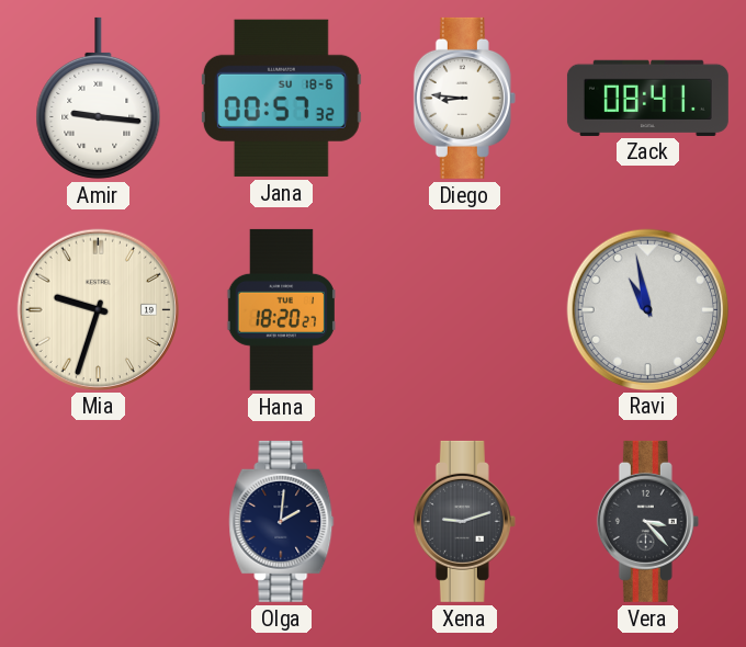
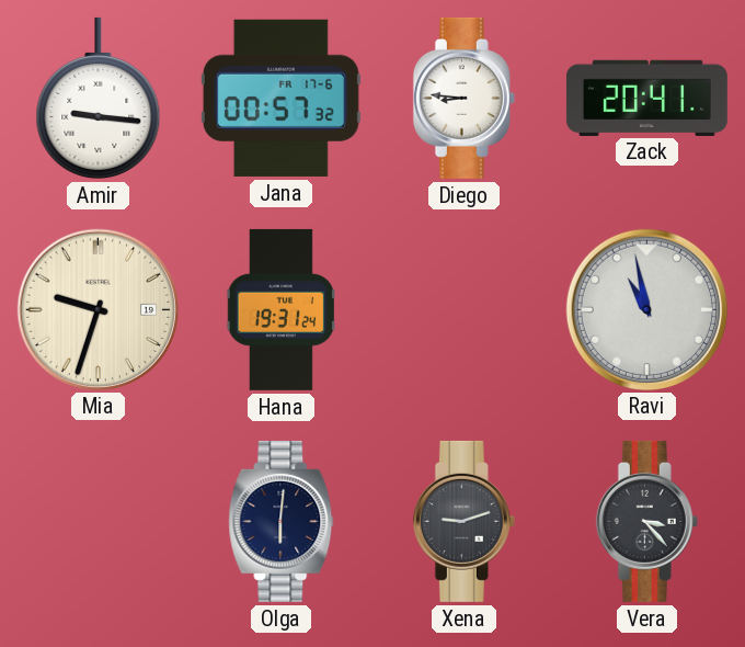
Jana date: SU 18-6 -> FR 17-6 (280, 98)
Zack: 08:41 -> 20:41 (646, 98)
Hana: 18:20 -> 19:31 (280, 309)
Olga: 2:01 -> 6:01 (282, 521)
